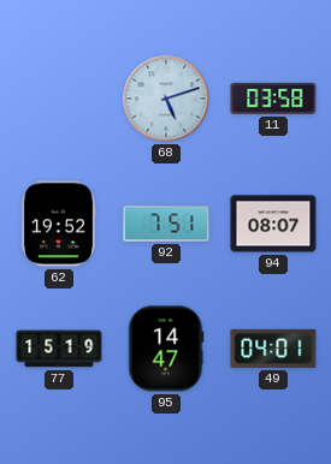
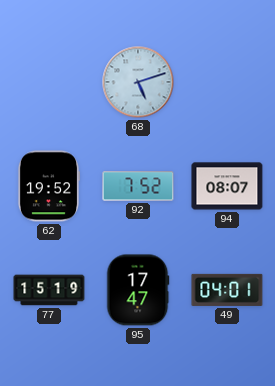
11: 03:58 -> none (273, 99)
92: 7:51 -> 7:52 (138, 186)
95: 14:47 -> 17:47 (138, 290)
